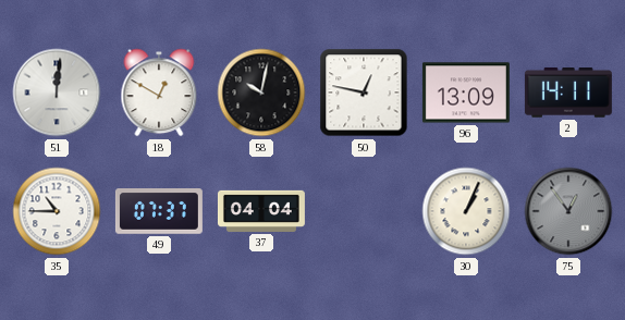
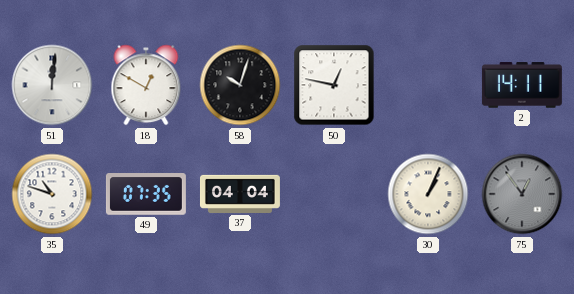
58: 10:02 -> 10:03 (240, 85)
96: 13:09 -> none (466, 93)
35: 10:45 -> 10:48 (52, 194)
49: 07:37 -> 07:35 (146, 195)
